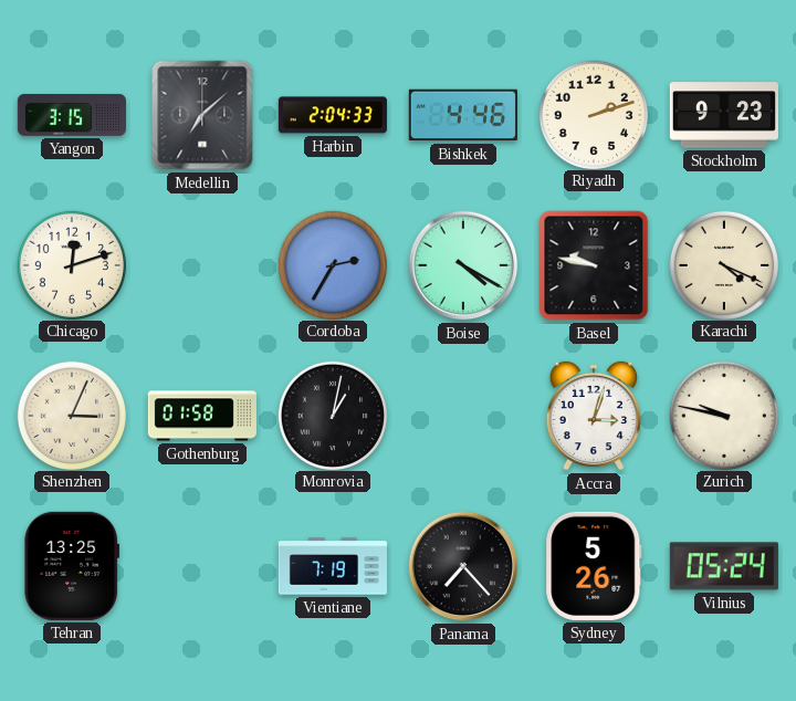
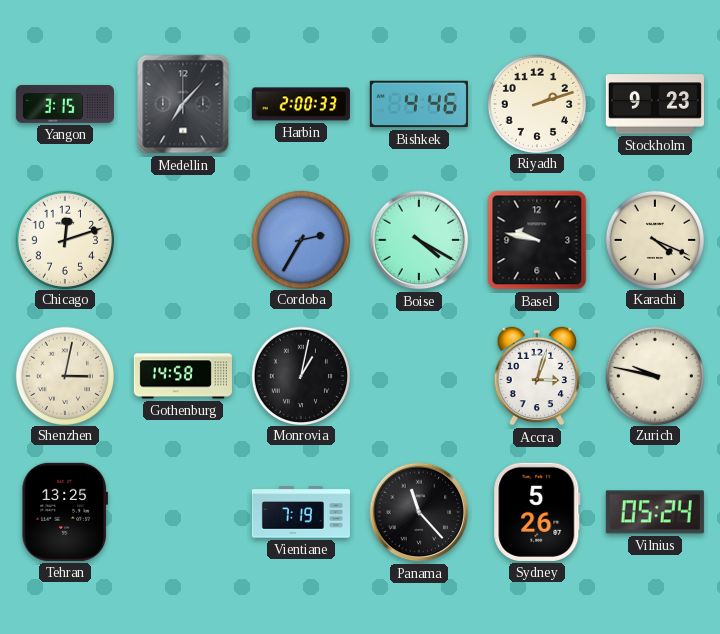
Medellin: 7:08 -> 7:07 (183, 104)
Harbin: 2:04 -> 2:00 (301, 104)
Shenzhen: 3:04 -> 3:02 (64, 375)
Gothenburg: 01:58 -> 14:58 (183, 376)
Panama: 7:23 -> 11:23 (419, 512)
